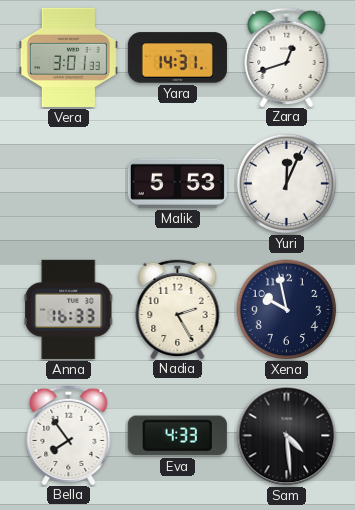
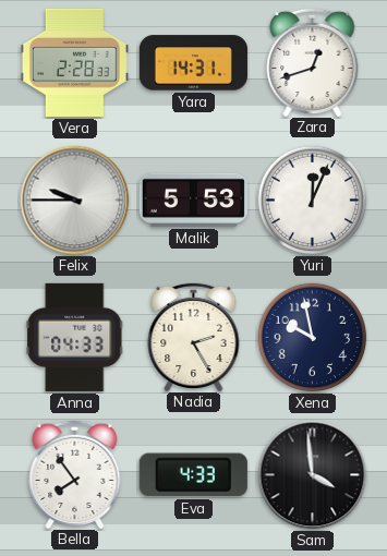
Vera: 3:01 -> 2:28 (74, 62)
Felix: none -> 9:45 (75, 201)
Anna: 16:33 -> 04:33 (75, 337)
Sam: 4:29 -> 3:59 (313, 475)
